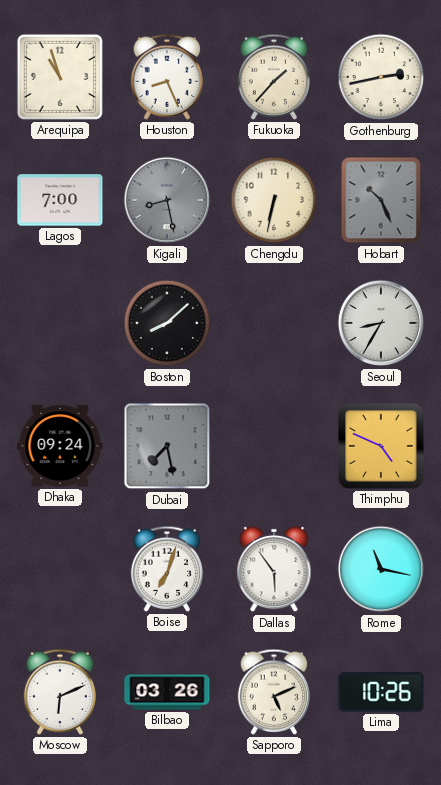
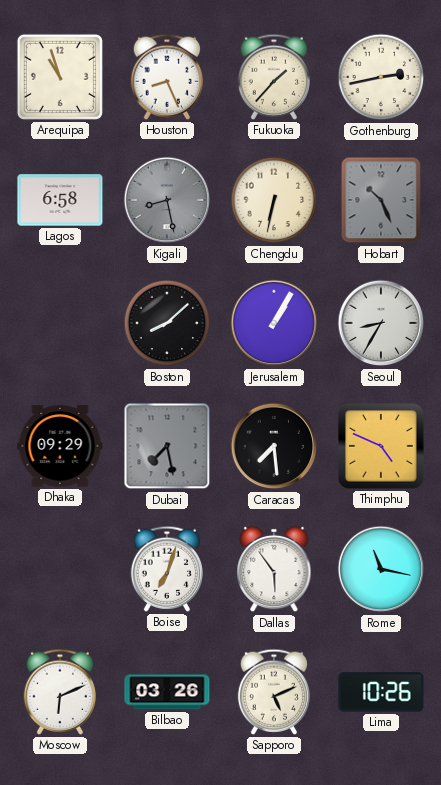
Lagos: 7:00 -> 6:58 (60, 200)
Jerusalem: none -> 1:05 (274, 323)
Dhaka: 09:24 -> 09:29 (60, 446)
Caracas: none -> 7:29 (274, 446)
